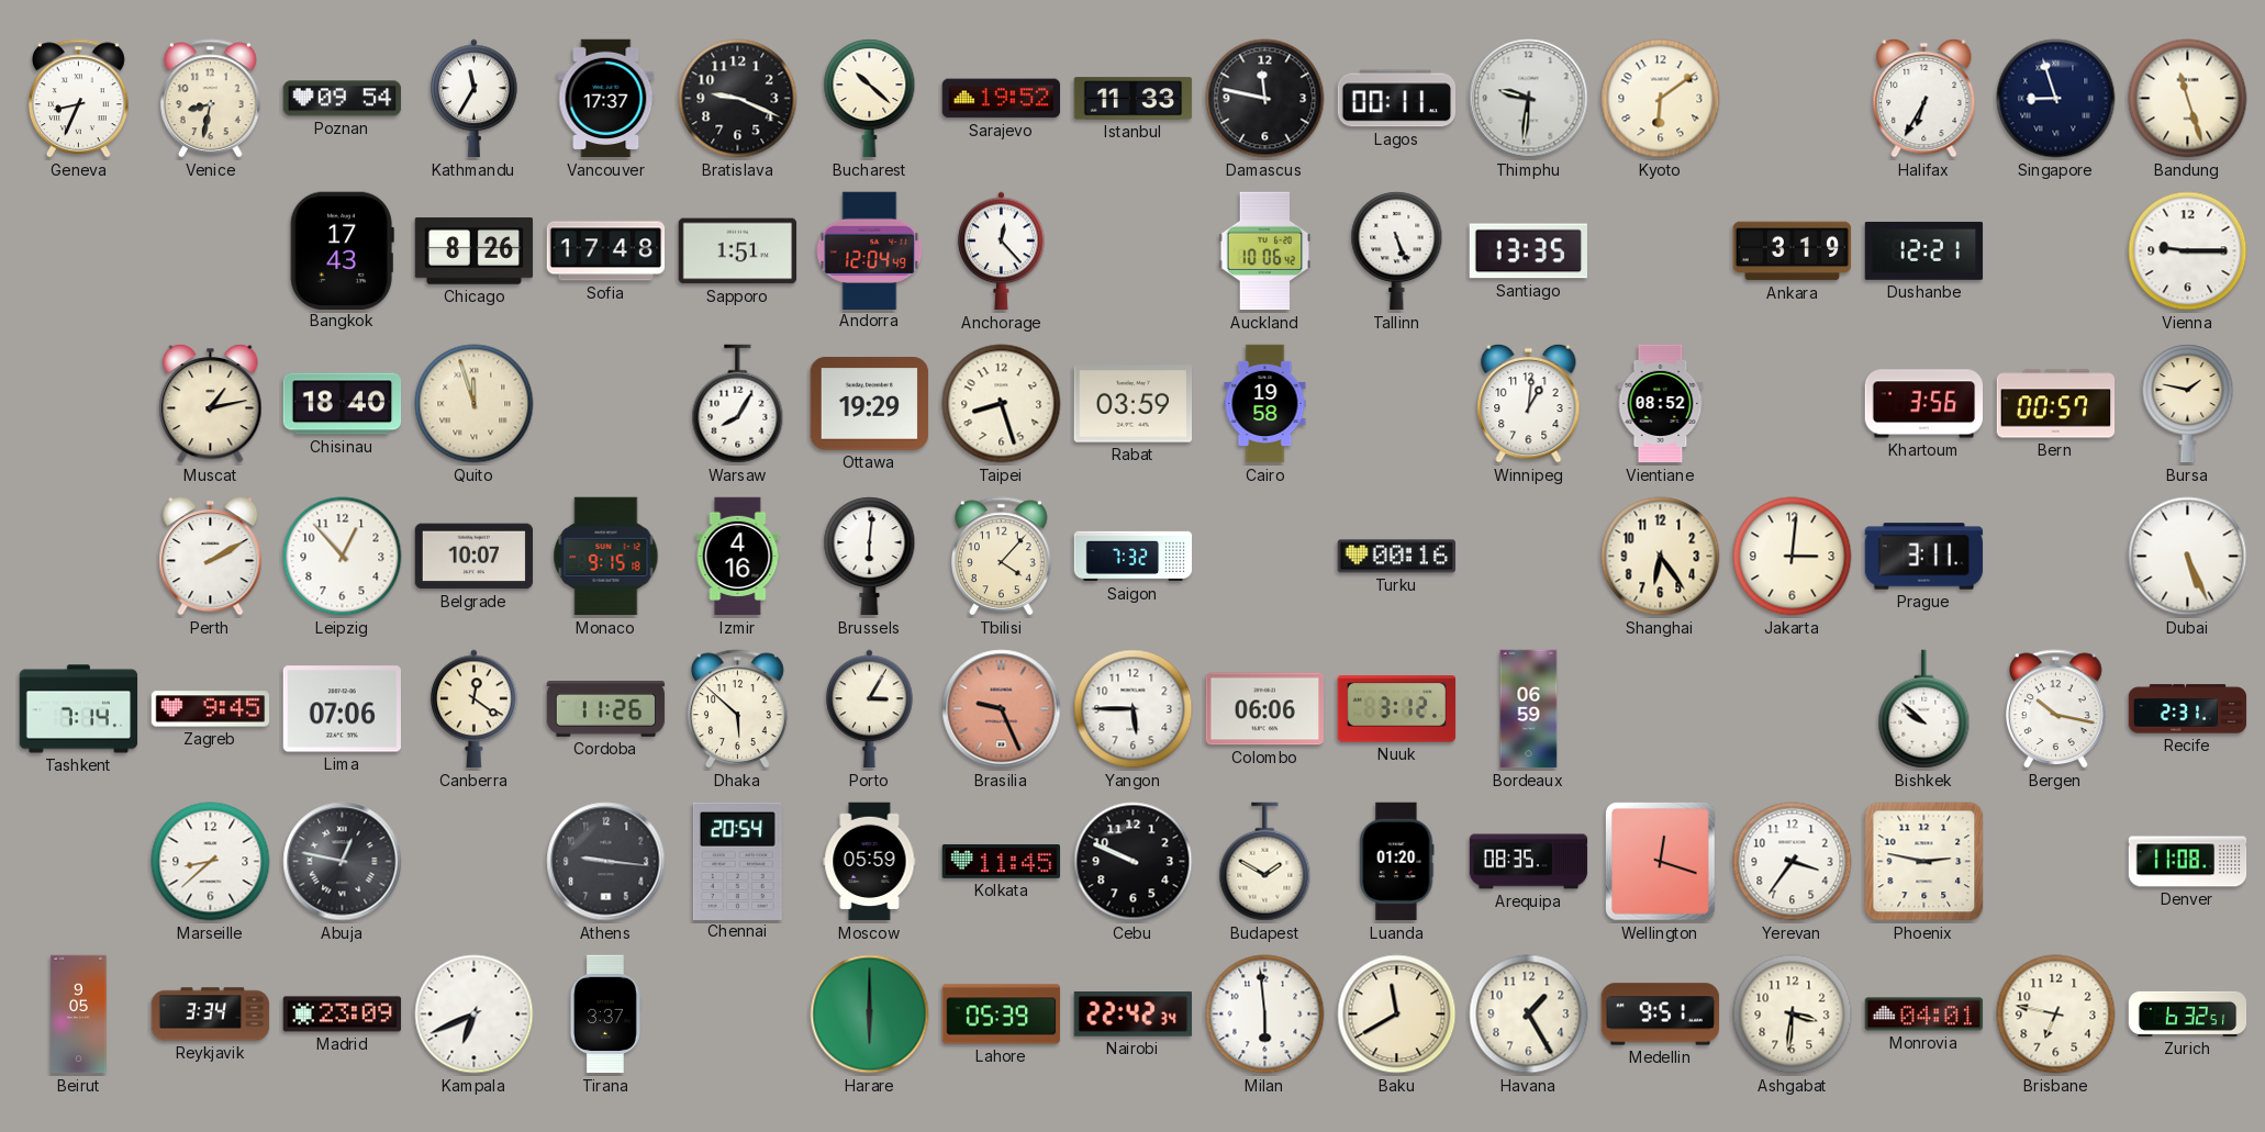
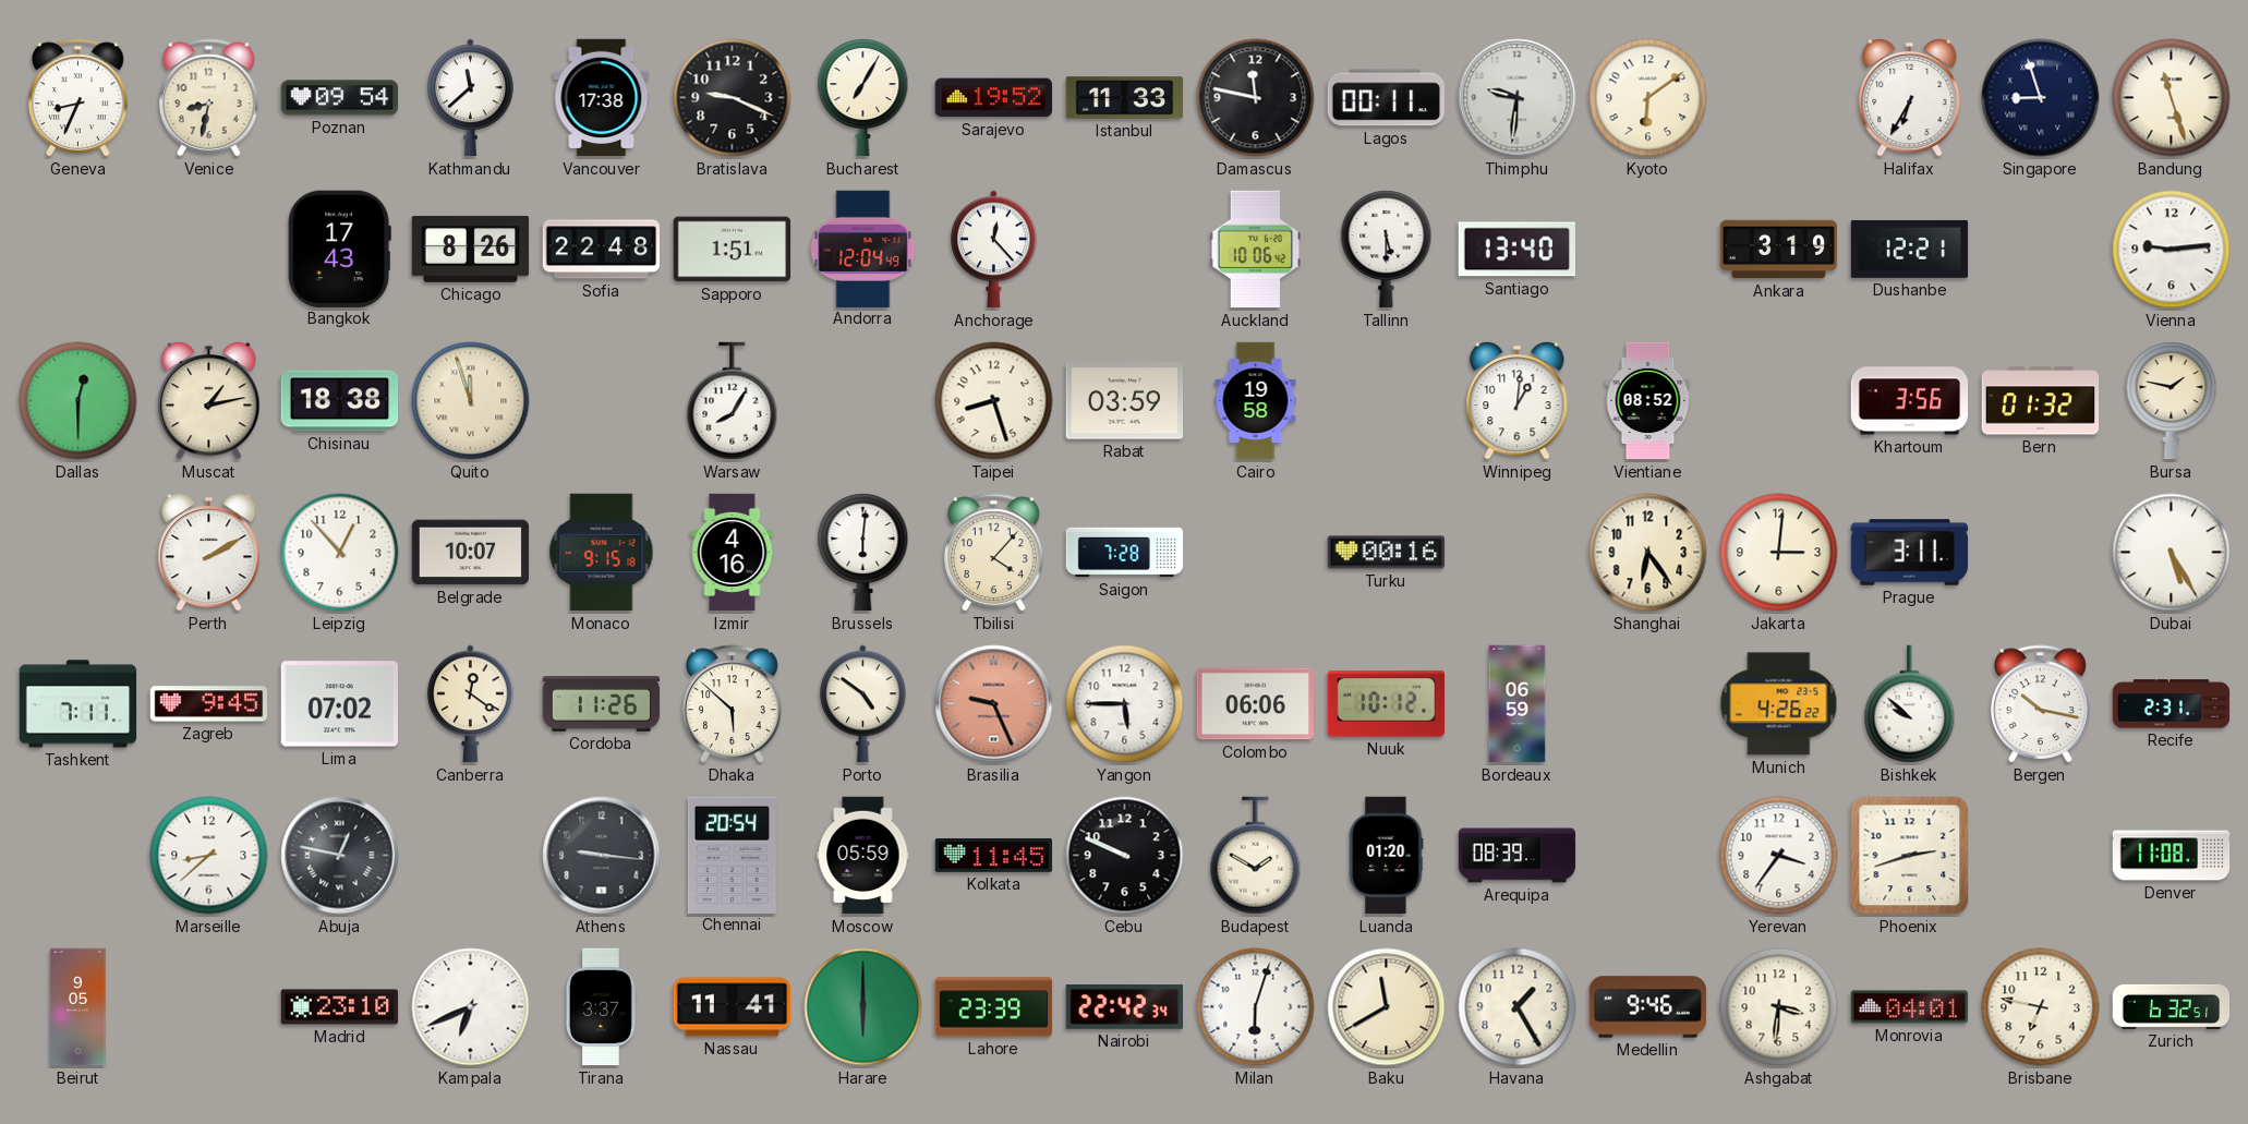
Kathmandu: 11:35 -> 11:38 (471, 98)
Vancouver: 17:37 -> 17:38 (602, 98)
Bucharest: 10:22 -> 7:05 (863, 98)
Sofia: 17:48 -> 22:48 (602, 250)
Tallinn: 5:26 -> 5:30 (1387, 250)
Santiago: 13:35 -> 13:40 (1516, 250)
Vienna: 9:15 -> 9:14 (2172, 250)
Dallas: none -> 12:30 (78, 401)
Chisinau: 18:40 -> 18:38 (340, 401)
Ottawa: 19:29 -> none (870, 404)
Bern: 00:57 -> 01:32 (2041, 401)
Saigon: 7:32 -> 7:28 (1125, 553)
Dubai: 5:26 -> 5:25 (2172, 553)
Tashkent: 7:14 -> 7:11 (78, 704)
Lima: 07:06 -> 07:02 (339, 704)
Porto: 3:05 -> 4:51 (863, 704)
Nuuk: 3:12 -> 10:12 (1387, 704)
Munich: none -> 4:26 (1779, 704)
Arequipa: 08:35 -> 08:39 (1518, 856)
Wellington: 12:18 -> none (1661, 862)
Phoenix: 2:47 -> 2:42 (1910, 856)
Reykjavik: 3:34 -> none (211, 1015)
Madrid: 23:09 -> 23:10 (340, 1007)
Nassau: none -> 11:41 (733, 1007)
Lahore: 05:39 -> 23:39 (994, 1007)
Milan: 5:59 -> 6:03 (1256, 1007)
Medellin: 9:51 -> 9:46 (1648, 1007)
